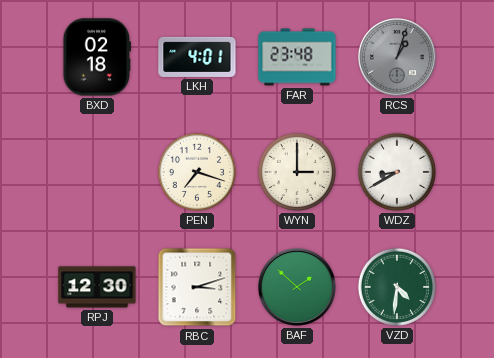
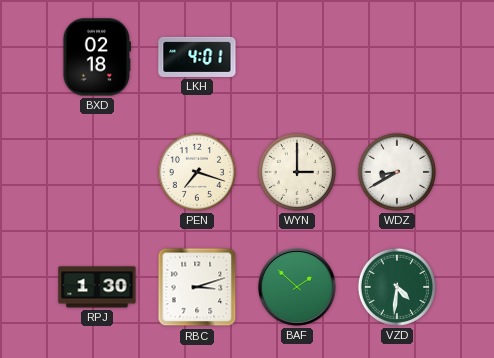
FAR: 23:48 -> none (297, 57)
RCS: 1:03 -> none (397, 57)
RPJ: 12:30 -> 1:30 (97, 287)
